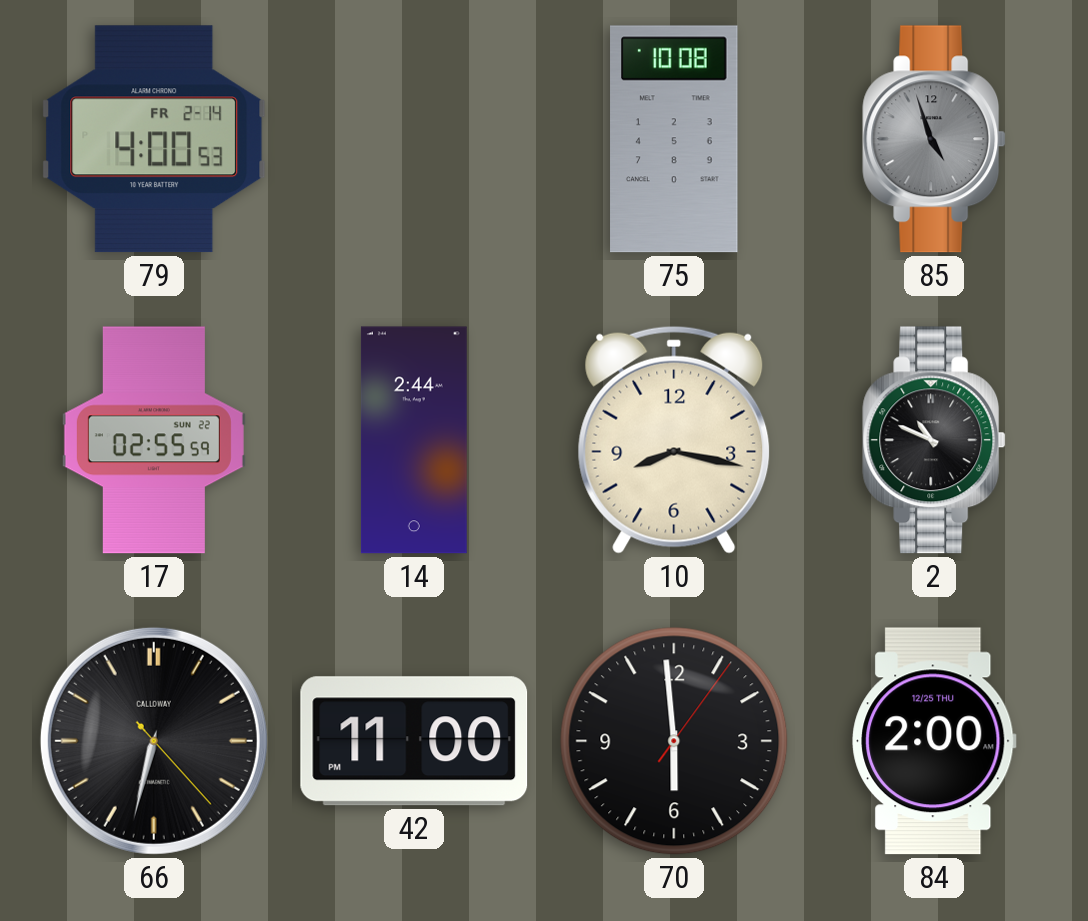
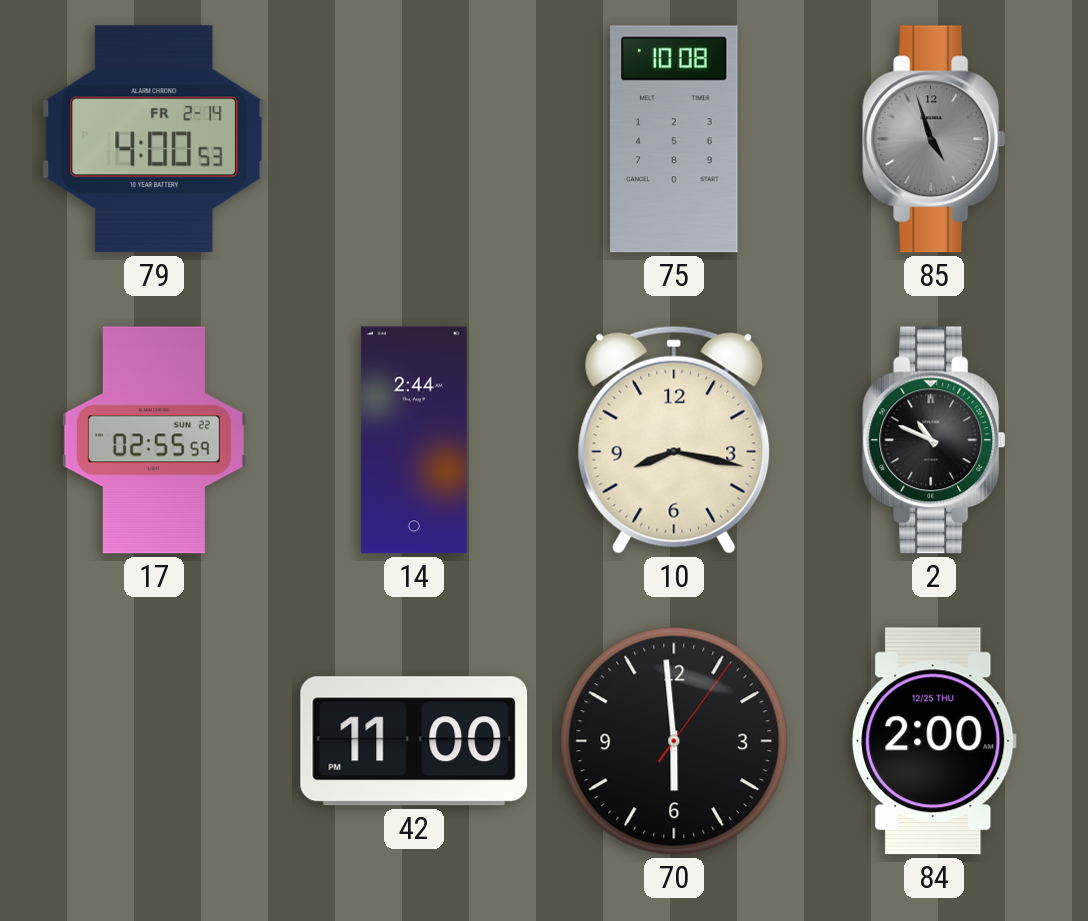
66: 6:32 -> none (154, 741)
